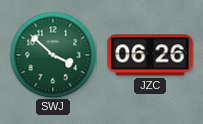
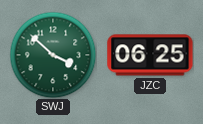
JZC: 06:26 -> 06:25 (150, 55)
